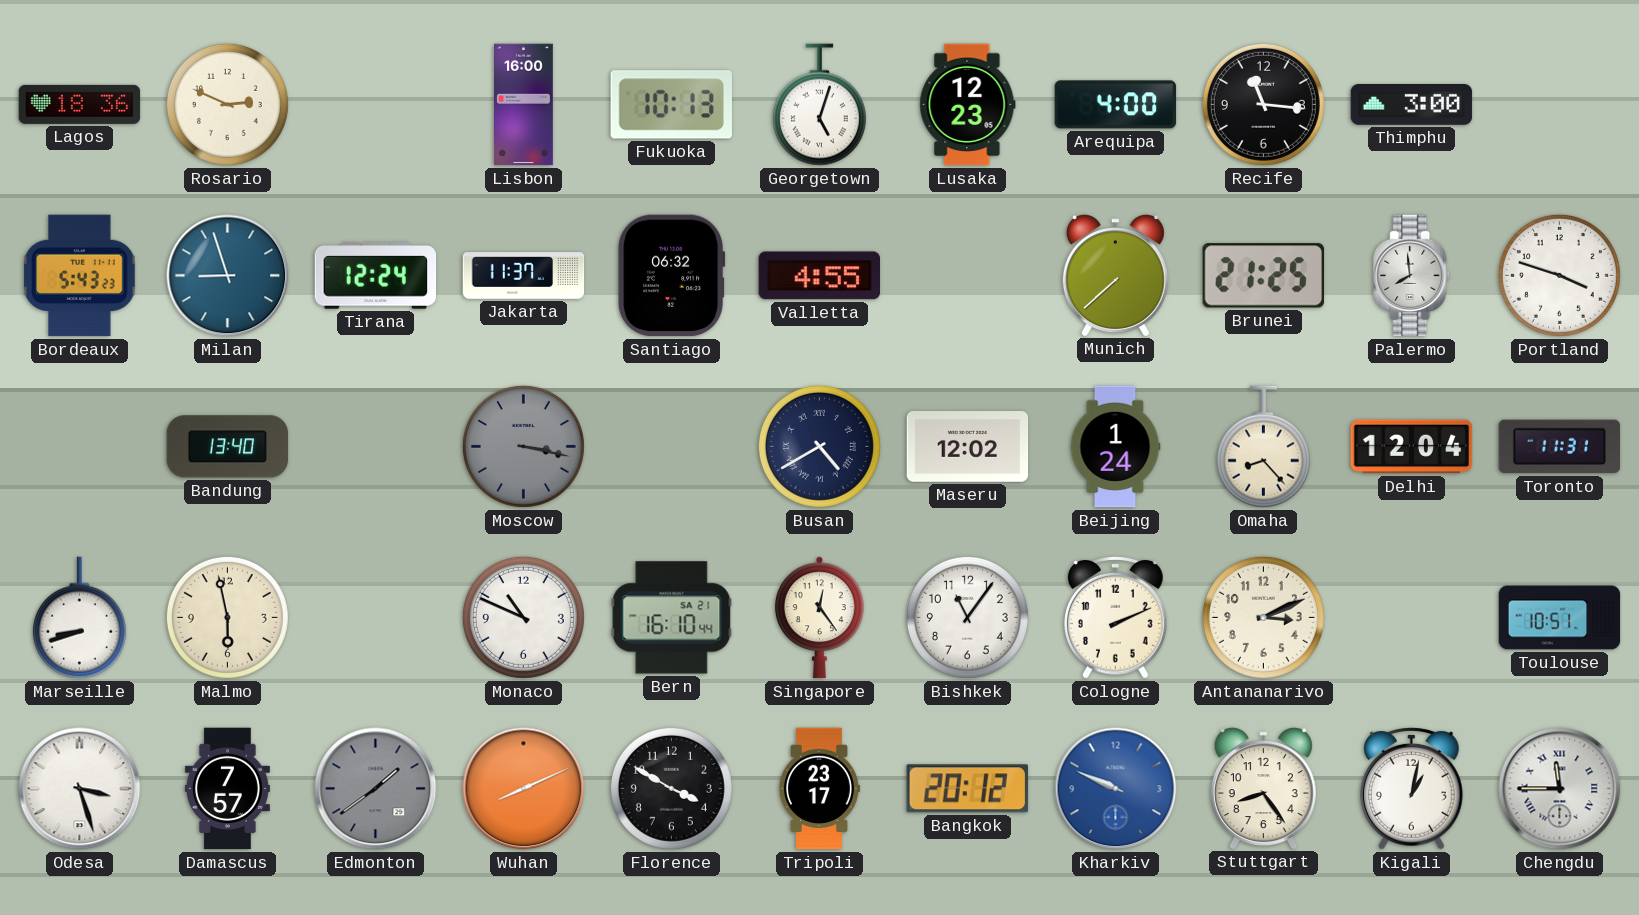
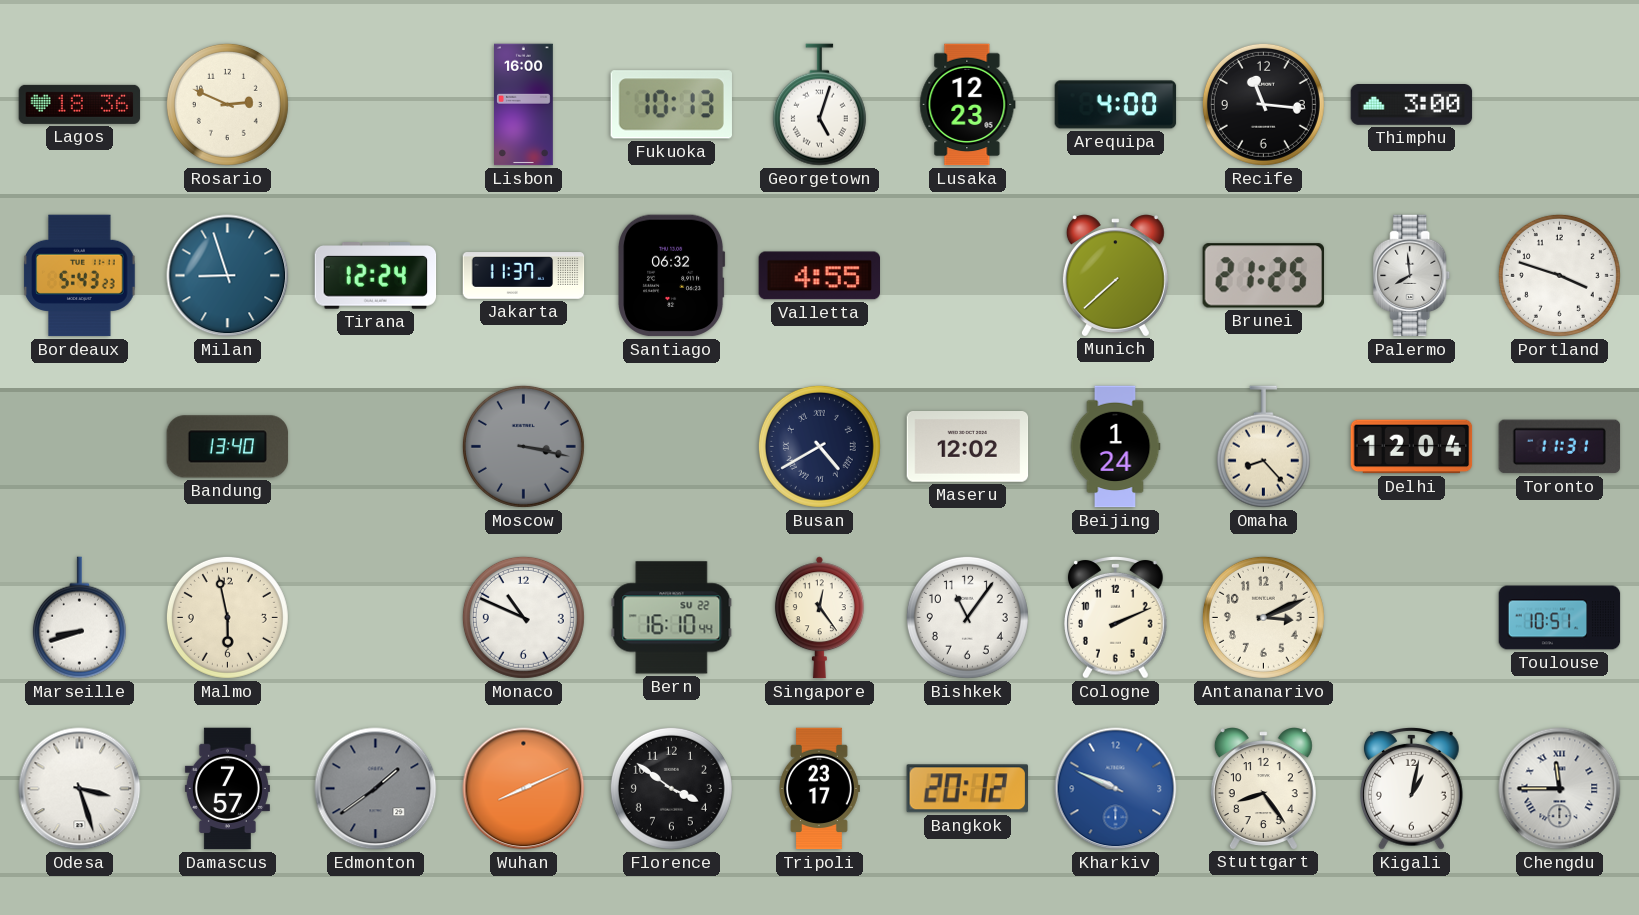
Bern date: SA 21 -> SU 22 (672, 618)
Florence: 3:50 -> 3:51 (671, 788)
